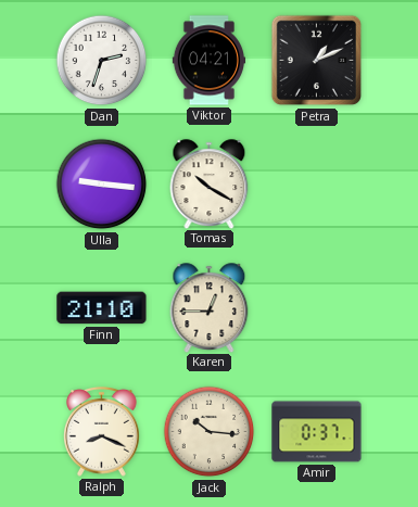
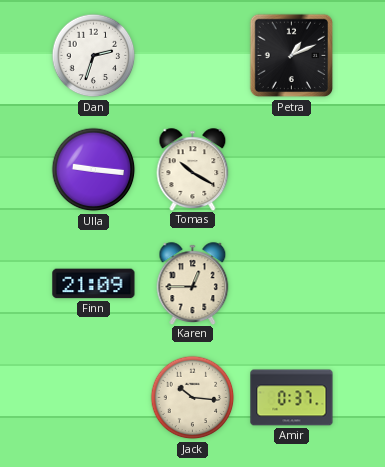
Viktor: 04:21 -> none (210, 61)
Finn: 21:10 -> 21:09 (94, 284)
Ralph: 8:19 -> none (102, 431)
